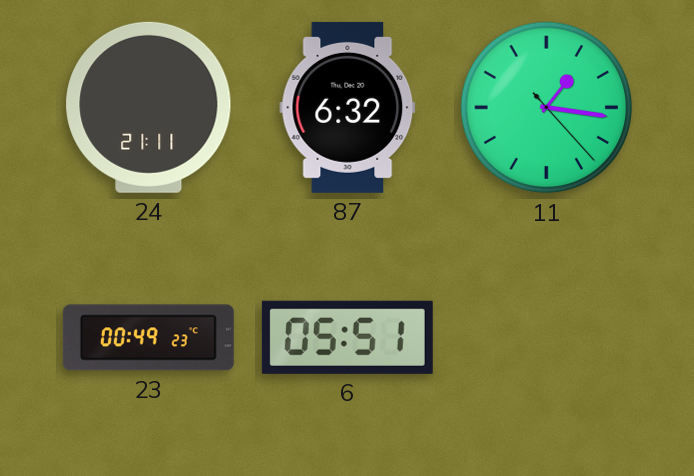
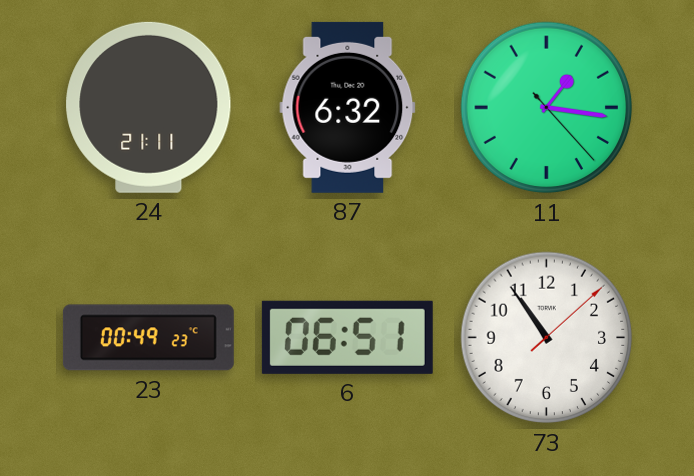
6: 05:51 -> 06:51 (347, 337)
73: none -> 10:54 (547, 338)
